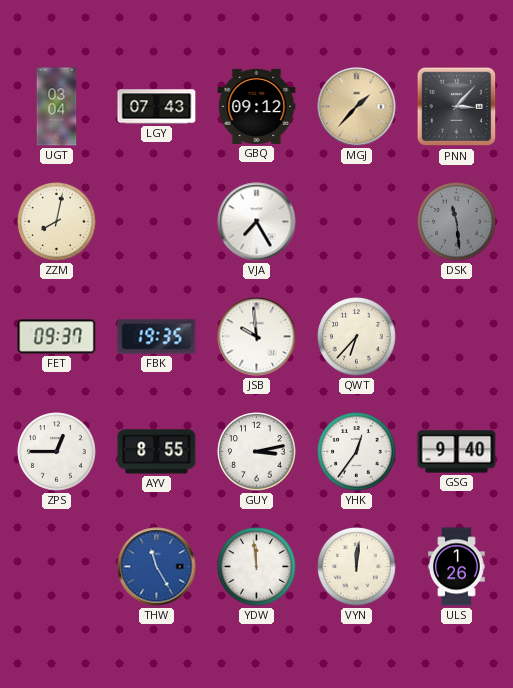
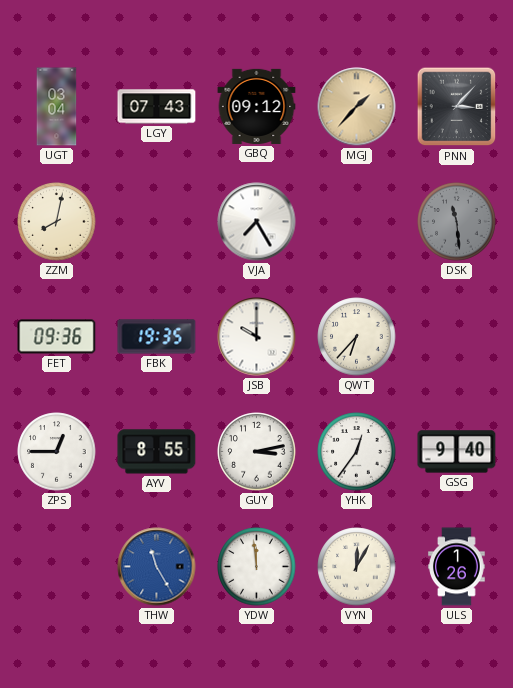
FET: 09:37 -> 09:36 (57, 337)
JSB: 9:59 -> 10:00 (257, 337)
VYN: 12:01 -> 12:05 (357, 567)
